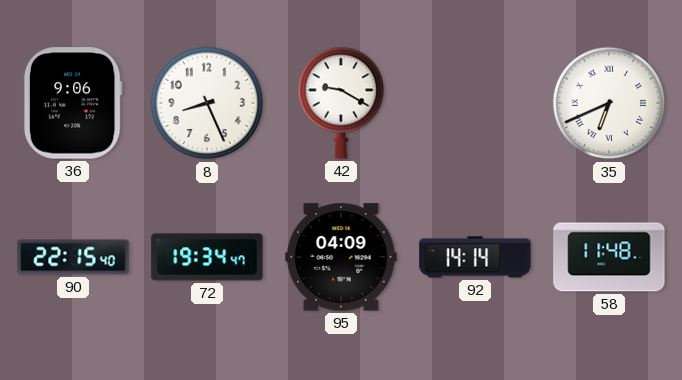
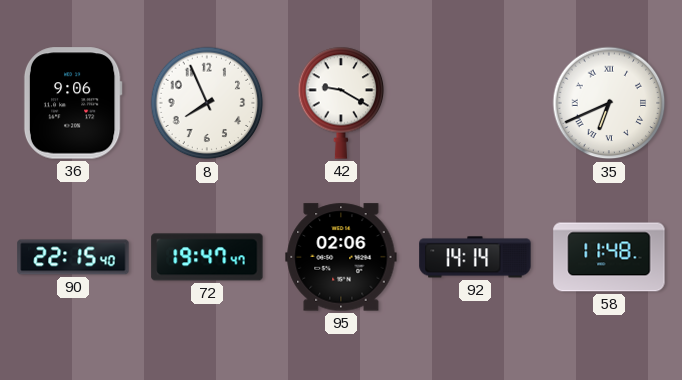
8: 8:26 -> 7:56 (207, 103)
72: 19:34 -> 19:47 (207, 257)
95: 04:09 -> 02:06 (341, 257)
